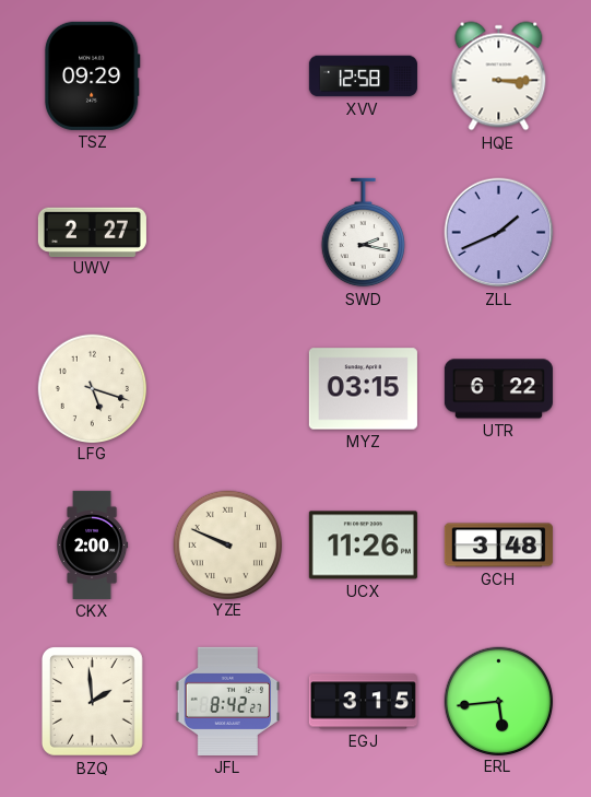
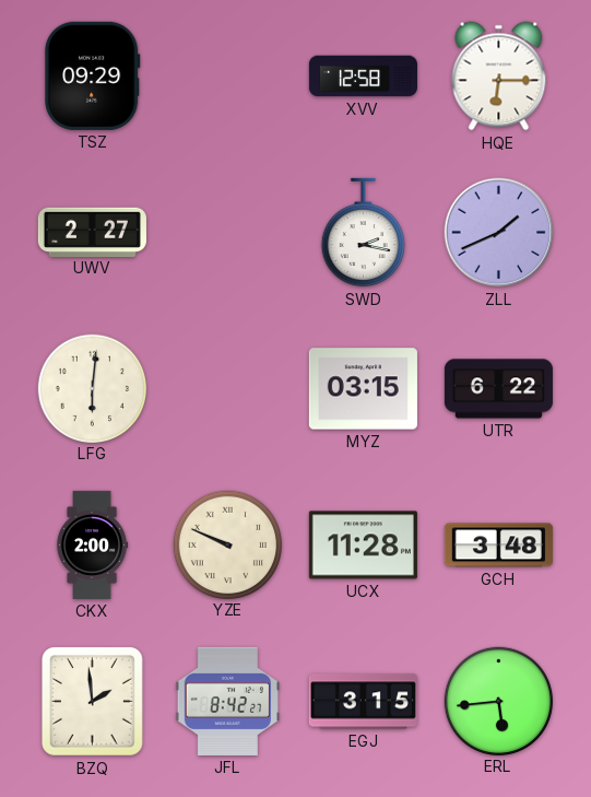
HQE: 3:15 -> 6:15 (499, 77)
LFG: 5:18 -> 6:01 (92, 388)
UCX: 11:26 -> 11:28 (363, 546)
